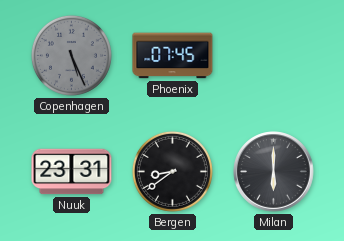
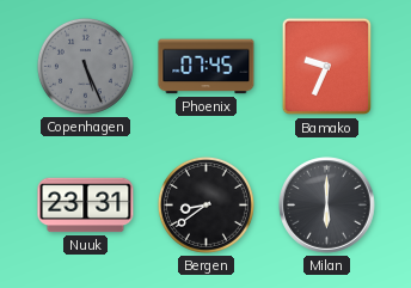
Bamako: none -> 9:34 (327, 67)
